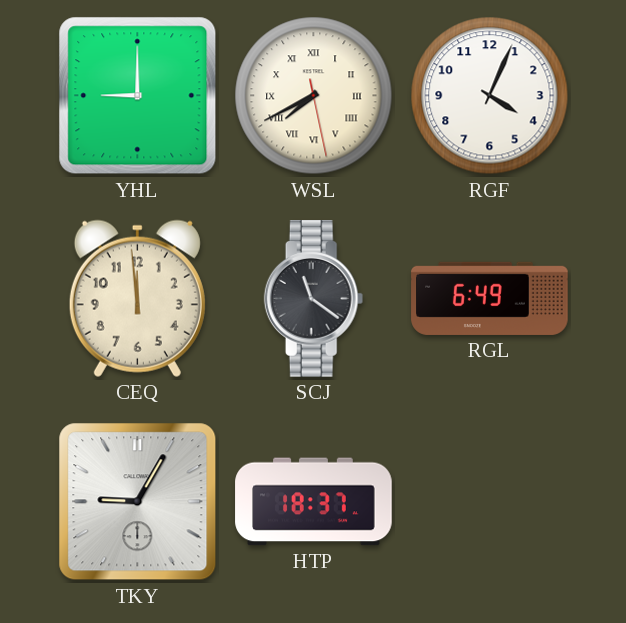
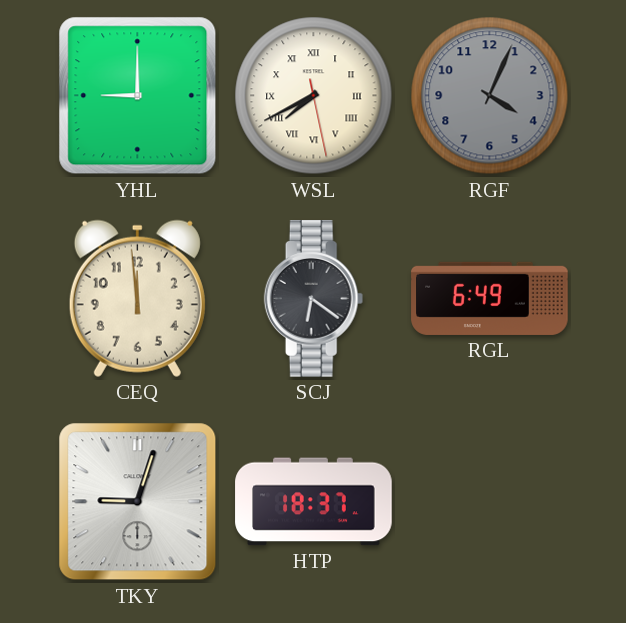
RGF dial: white -> grey (490, 96)
SCJ: 11:21 -> 6:21 (314, 299)
TKY: 9:05 -> 9:03 (138, 502)
